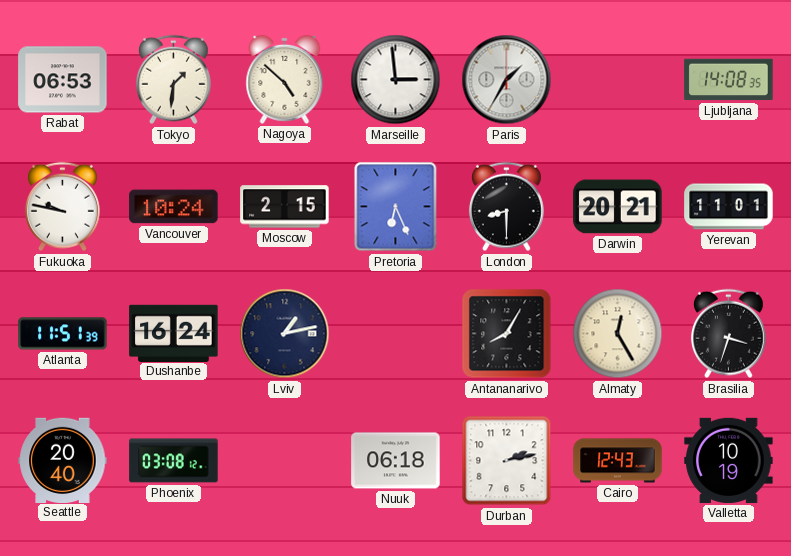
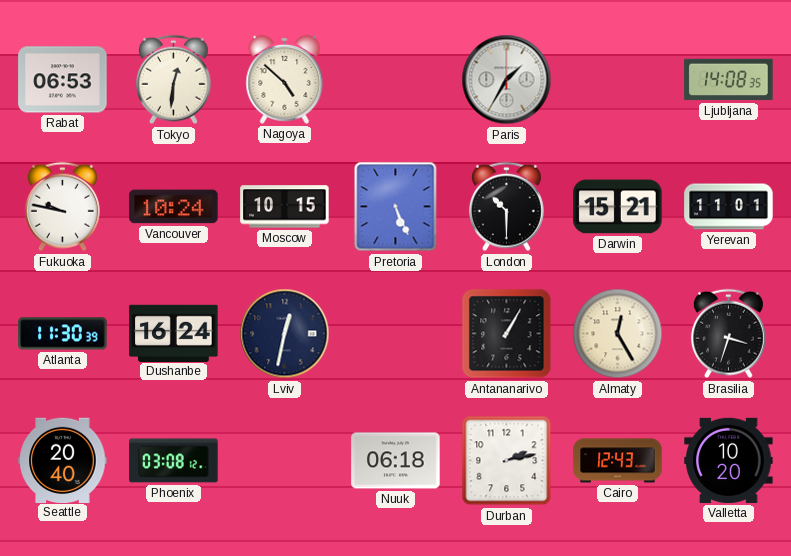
Tokyo: 1:31 -> 12:31 (173, 80)
Marseille: 2:59 -> none (396, 80)
Moscow: 2:15 -> 10:15 (285, 207)
Pretoria: 6:26 -> 5:26 (396, 207)
London: 8:30 -> 10:30 (506, 207)
Darwin: 20:21 -> 15:21 (618, 207)
Atlanta: 11:51 -> 11:30 (63, 334)
Lviv: 1:13 -> 12:32 (285, 334)
Antananarivo: 8:05 -> 1:05 (507, 334)
Valletta: 10:19 -> 10:20 (729, 460)
